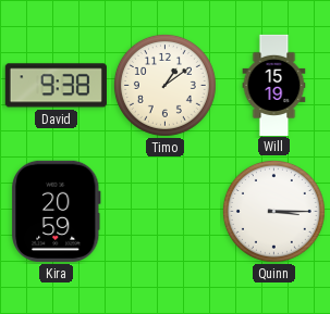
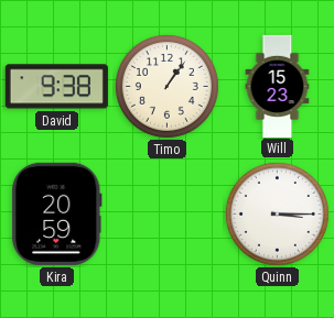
Timo: 1:09 -> 1:06 (166, 86)
Will: 15:19 -> 15:23 (278, 86)
